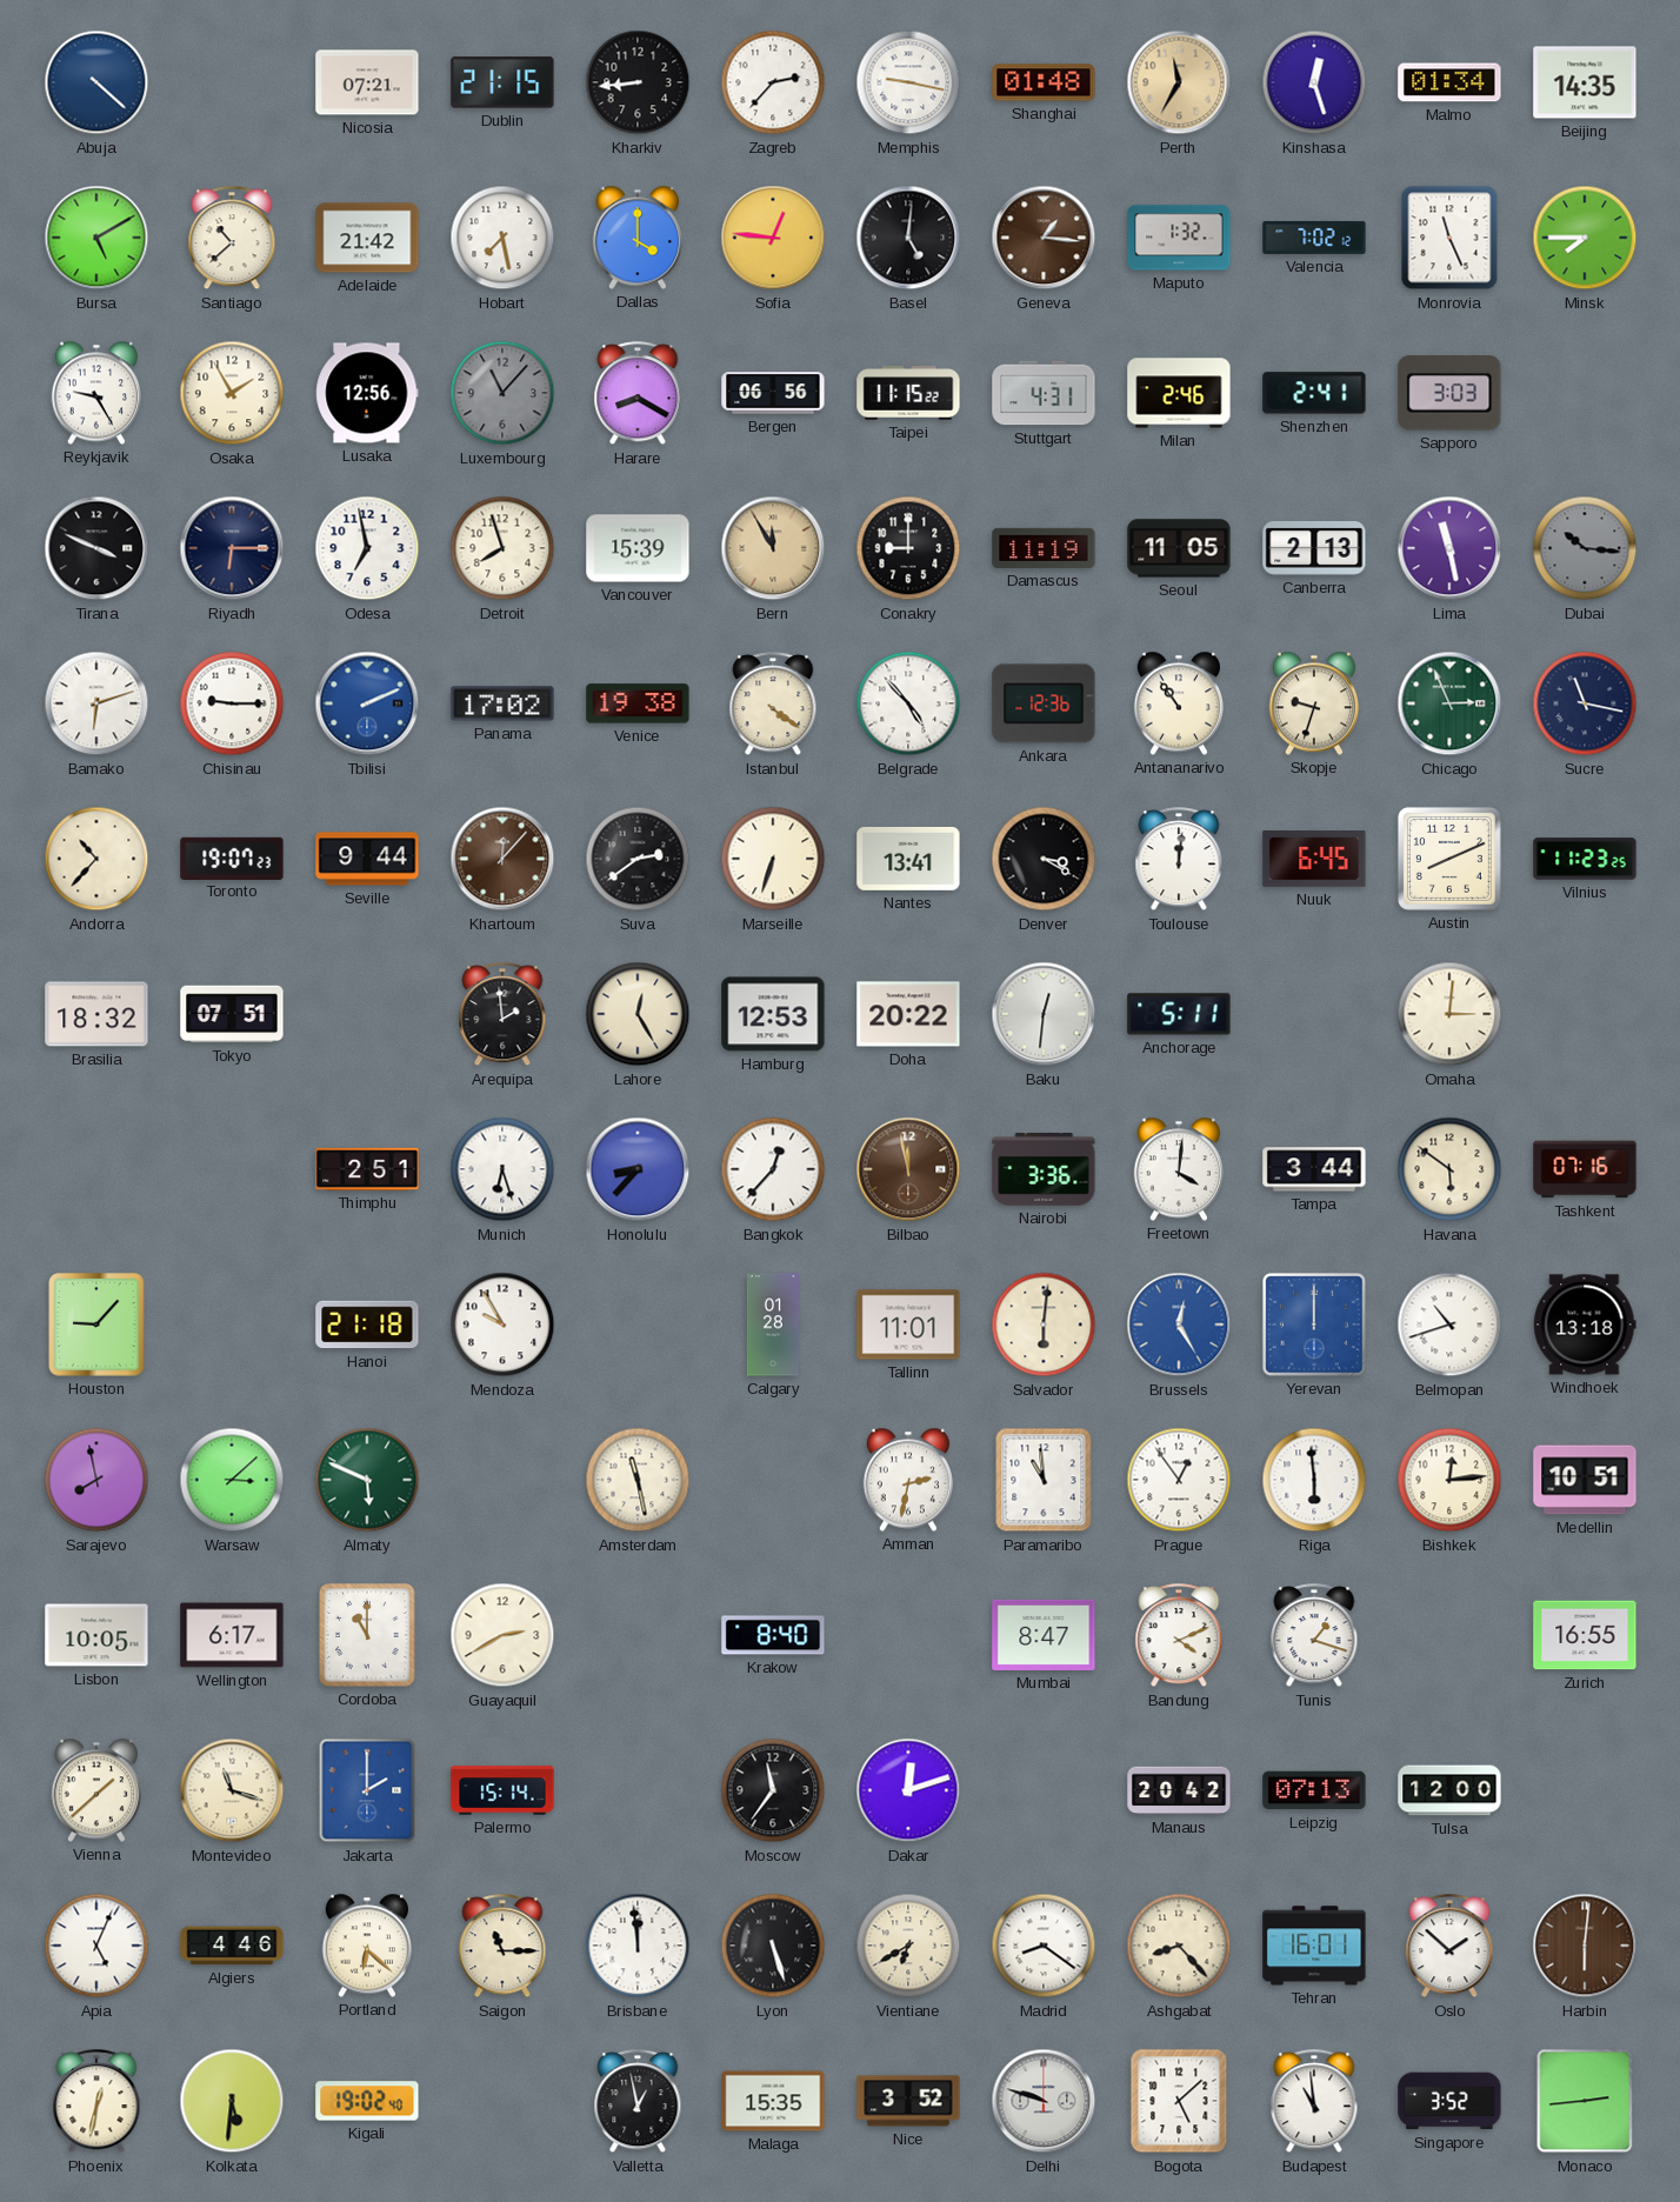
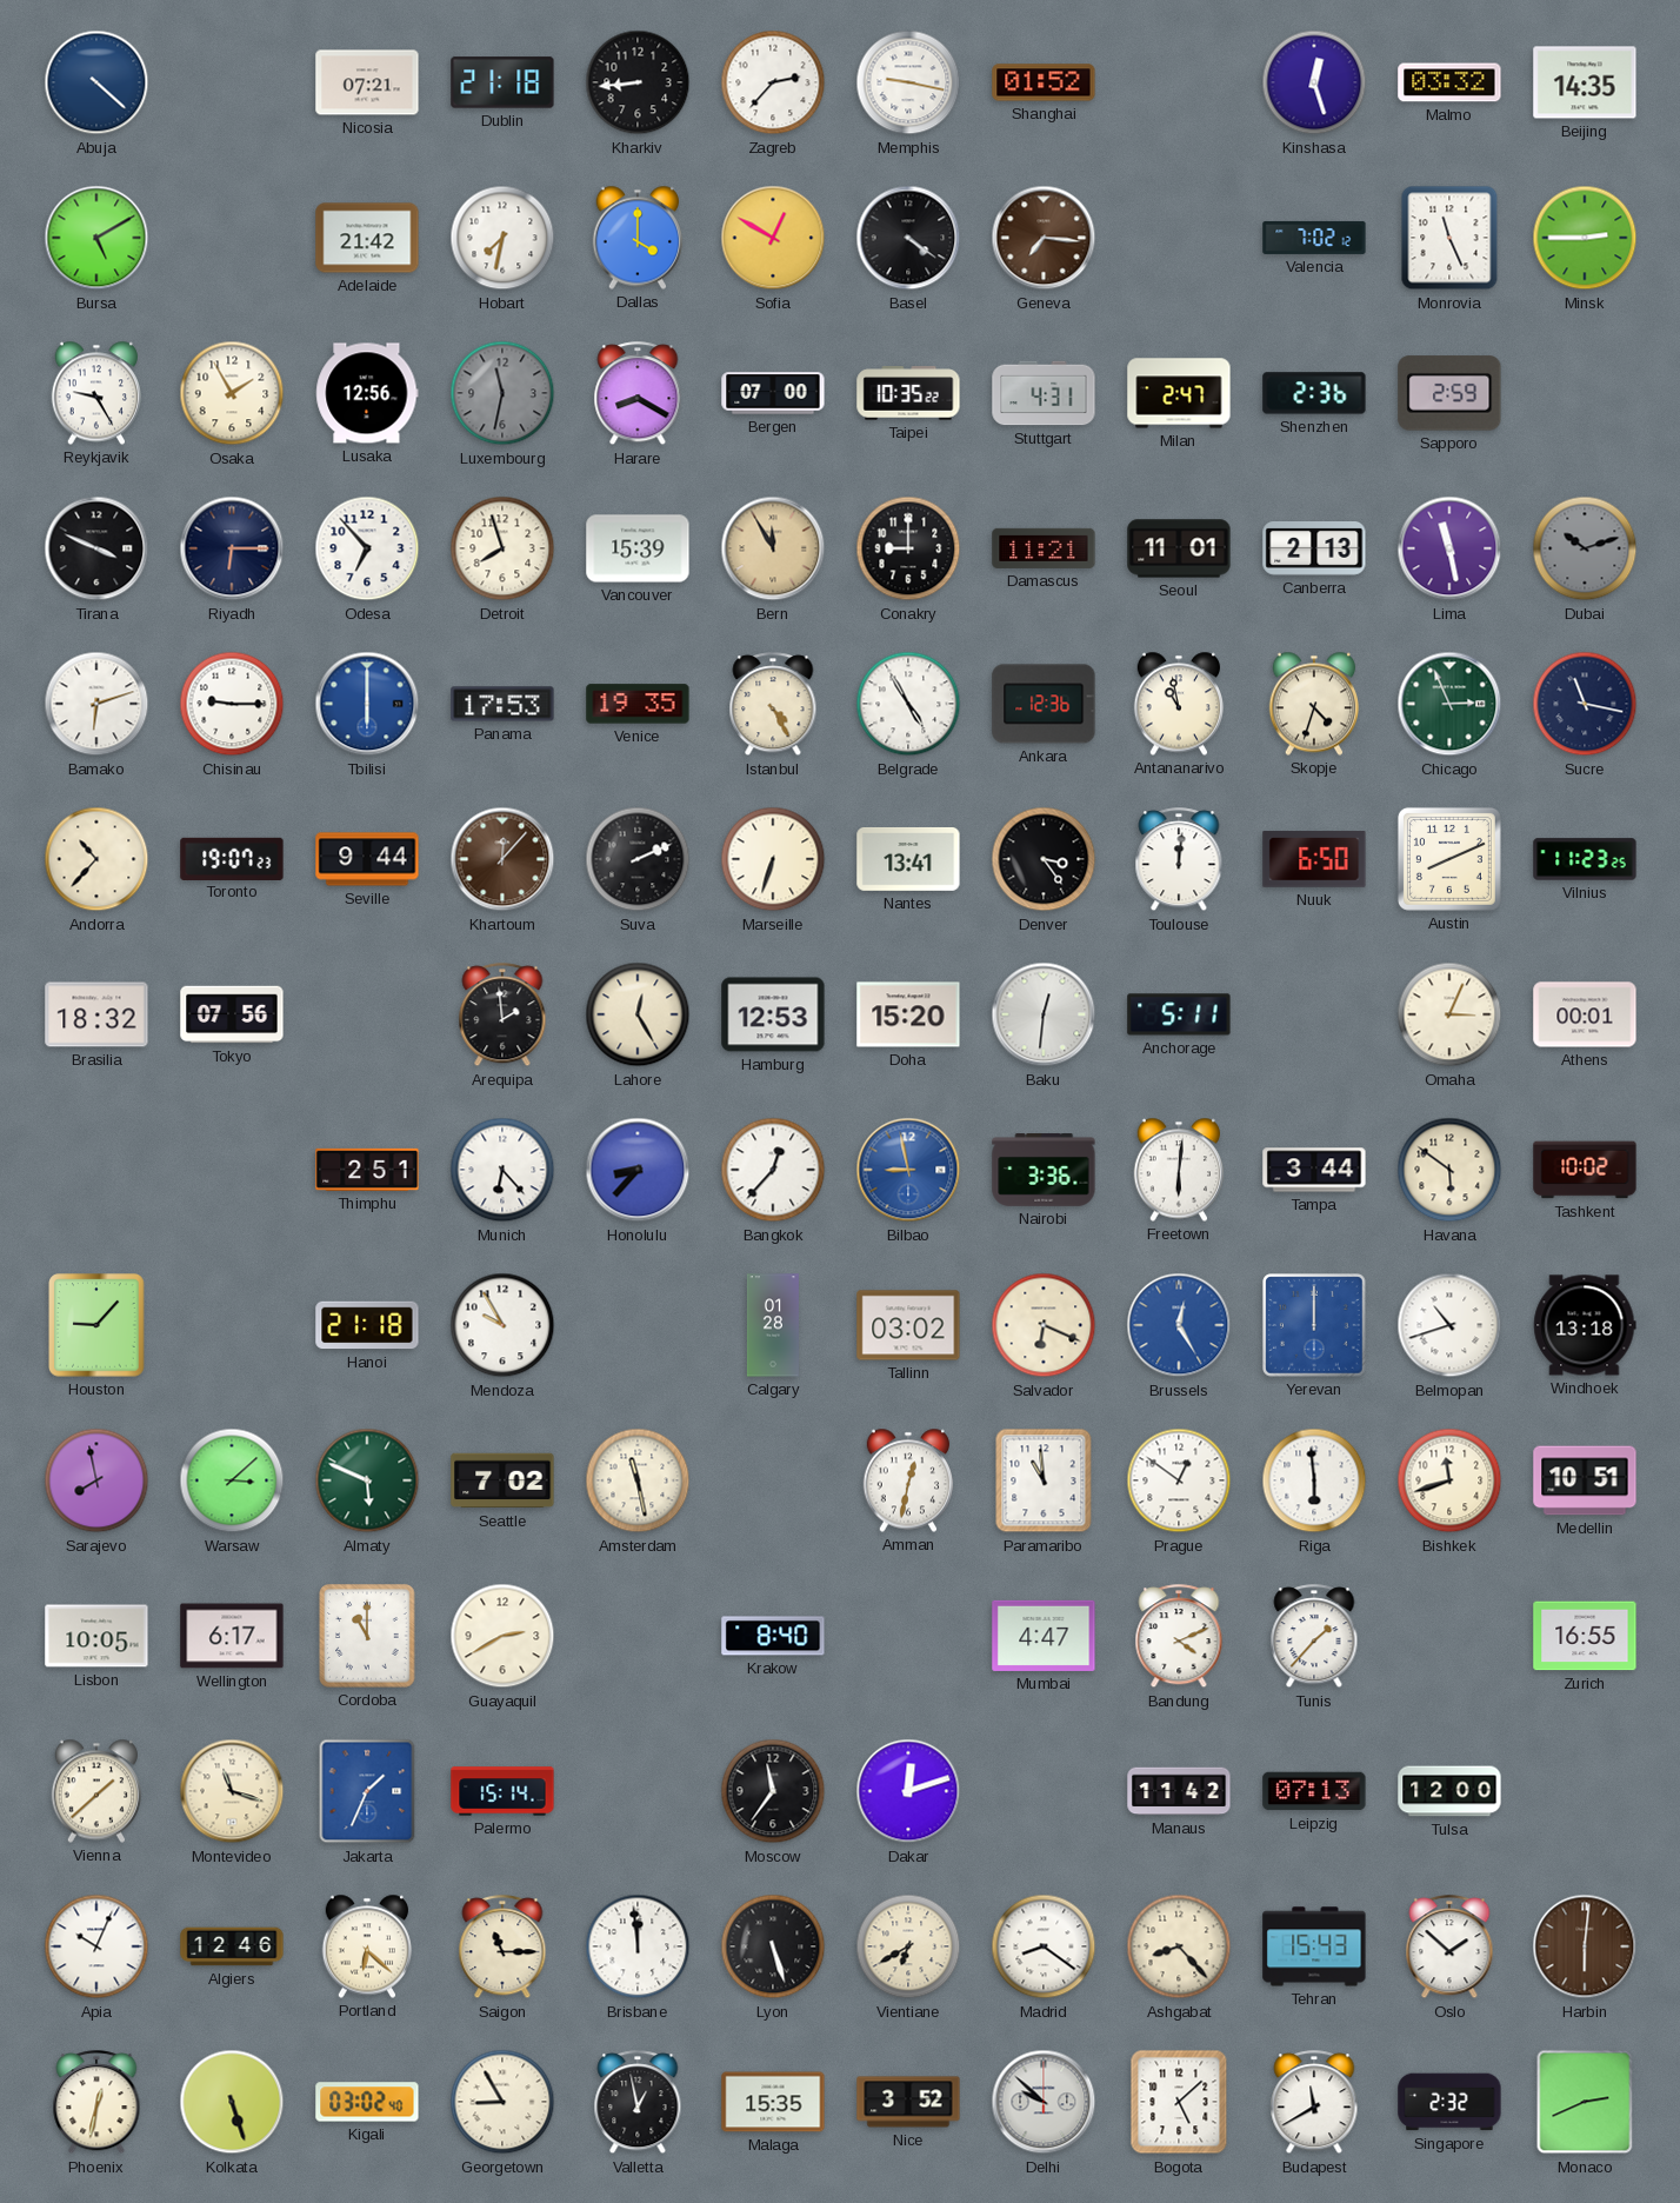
Dublin: 21:15 -> 21:18 (502, 82)
Shanghai: 01:48 -> 01:52 (1044, 82)
Perth: 11:35 -> none (1179, 82)
Malmo: 01:34 -> 03:32 (1449, 82)
Santiago: 10:38 -> none (232, 239)
Hobart: 7:28 -> 7:32 (502, 238)
Sofia: 12:46 -> 12:50 (773, 238)
Basel: 5:01 -> 4:21 (908, 238)
Geneva: 1:16 -> 7:16 (1044, 238)
Maputo: 1:32 -> none (1179, 238)
Minsk: 7:45 -> 2:45 (1585, 238)
Luxembourg: 11:07 -> 11:32 (502, 393)
Bergen: 06:56 -> 07:00 (773, 393)
Taipei: 11:15 -> 10:35 (908, 393)
Milan: 2:46 -> 2:47 (1179, 393)
Shenzhen: 2:41 -> 2:36 (1314, 393)
Sapporo: 3:03 -> 2:59 (1449, 393)
Odesa: 6:58 -> 6:53 (367, 548)
Damascus: 11:19 -> 11:21 (1044, 548)
Seoul: 11:05 -> 11:01 (1179, 548)
Dubai: 10:16 -> 10:12 (1585, 548)
Tbilisi: 2:11 -> 6:00 (367, 704)
Panama: 17:02 -> 17:53 (502, 704)
Venice: 19:38 -> 19:35 (638, 704)
Istanbul: 4:21 -> 4:25 (773, 705)
Belgrade: 4:53 -> 4:55 (908, 704)
Antananarivo: 10:54 -> 10:58 (1179, 704)
Skopje: 9:33 -> 4:33 (1314, 704)
Suva: 2:39 -> 2:11 (638, 859)
Denver: 3:20 -> 3:24 (1044, 859)
Nuuk: 6:45 -> 6:50 (1314, 859)
Tokyo: 07:51 -> 07:56 (232, 1014)
Doha: 20:22 -> 15:20 (908, 1014)
Omaha: 3:01 -> 3:04 (1449, 1014)
Athens: none -> 00:01 (1585, 1014)
Munich: 6:27 -> 6:23 (502, 1170)
Bilbao: 11:58 -> 8:58 (908, 1170)
Bilbao dial: brown -> blue (908, 1170)
Freetown: 4:01 -> 6:01 (1179, 1170)
Tashkent: 07:16 -> 10:02 (1585, 1170)
Tallinn: 11:01 -> 03:02 (908, 1325)
Salvador: 6:01 -> 6:19 (1044, 1325)
Seattle: none -> 7:02 (502, 1480)
Amman: 2:32 -> 12:32 (908, 1480)
Prague: 12:54 -> 12:51 (1179, 1480)
Bishkek: 12:14 -> 11:42 (1449, 1480)
Mumbai: 8:47 -> 4:47 (1044, 1636)
Tunis: 1:18 -> 1:37 (1314, 1637)
Jakarta: 2:00 -> 1:34 (367, 1791)
Manaus: 20:42 -> 11:42 (1179, 1791)
Apia: 5:04 -> 10:04 (96, 1946)
Algiers: 4:46 -> 12:46 (232, 1946)
Tehran: 16:01 -> 15:43 (1314, 1946)
Kolkata: 5:31 -> 5:27 (232, 2102)
Kigali: 19:02 -> 03:02 (367, 2102)
Georgetown: none -> 8:55 (502, 2102)
Delhi: 9:48 -> 9:52 (1044, 2102)
Budapest: 10:59 -> 11:40 (1314, 2103)
Singapore: 3:52 -> 2:32 (1449, 2102)
Monaco: 2:44 -> 2:41 (1585, 2102)
